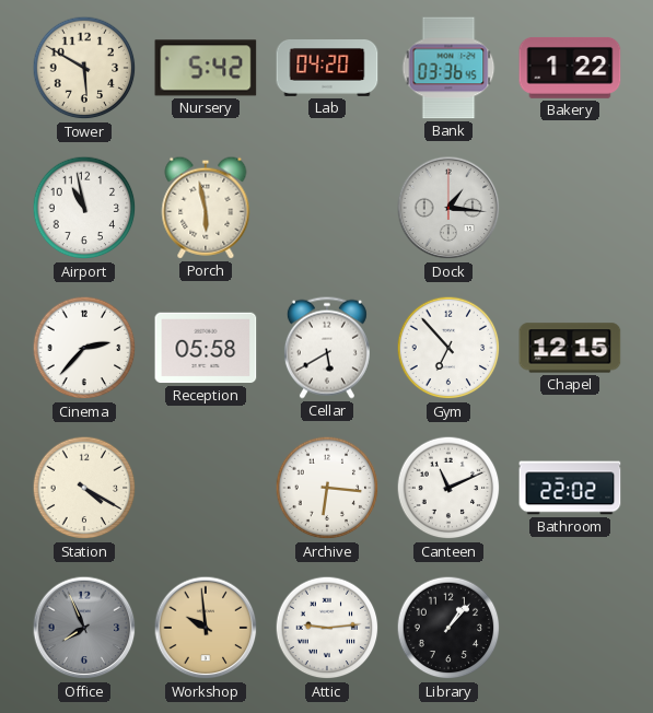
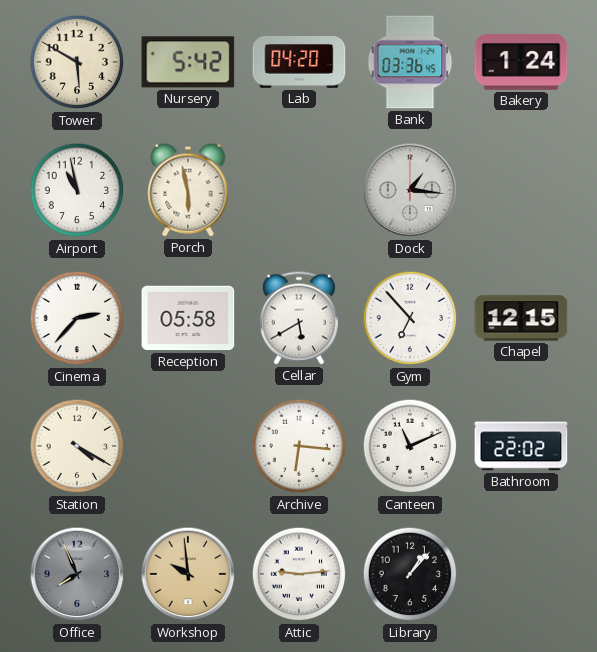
Bakery: 1:22 -> 1:24 (521, 62)
